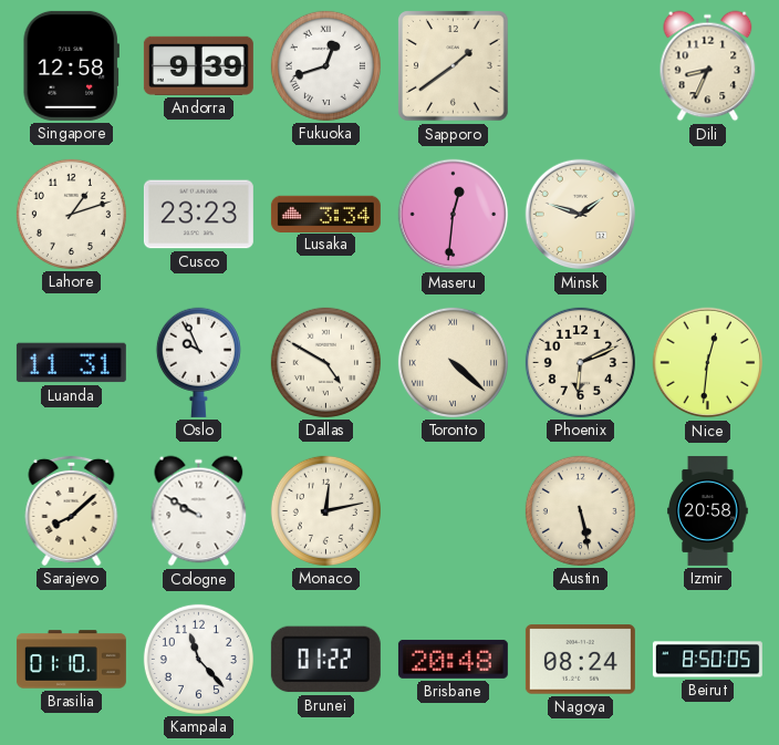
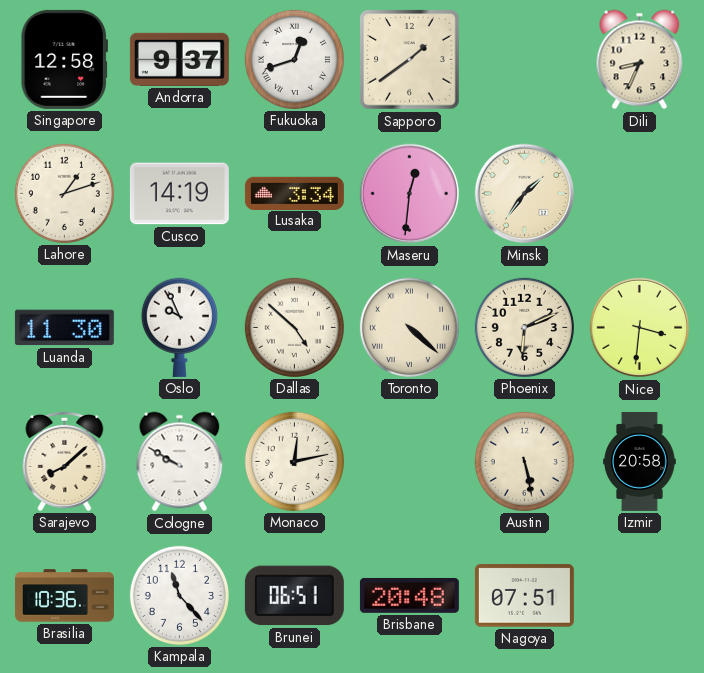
Andorra: 9:39 -> 9:37 (179, 59)
Cusco: 23:23 -> 14:19 (179, 194)
Minsk: 1:48 -> 1:36 (525, 194)
Luanda: 11:31 -> 11:30 (64, 328)
Dallas: 4:50 -> 4:52 (294, 327)
Nice: 12:31 -> 3:31 (640, 328)
Brasilia: 01:10 -> 10:36 (64, 596)
Brunei: 01:22 -> 06:51 (294, 596)
Nagoya: 08:24 -> 07:51 (524, 596)
Beirut: 8:50 -> none (707, 660)
